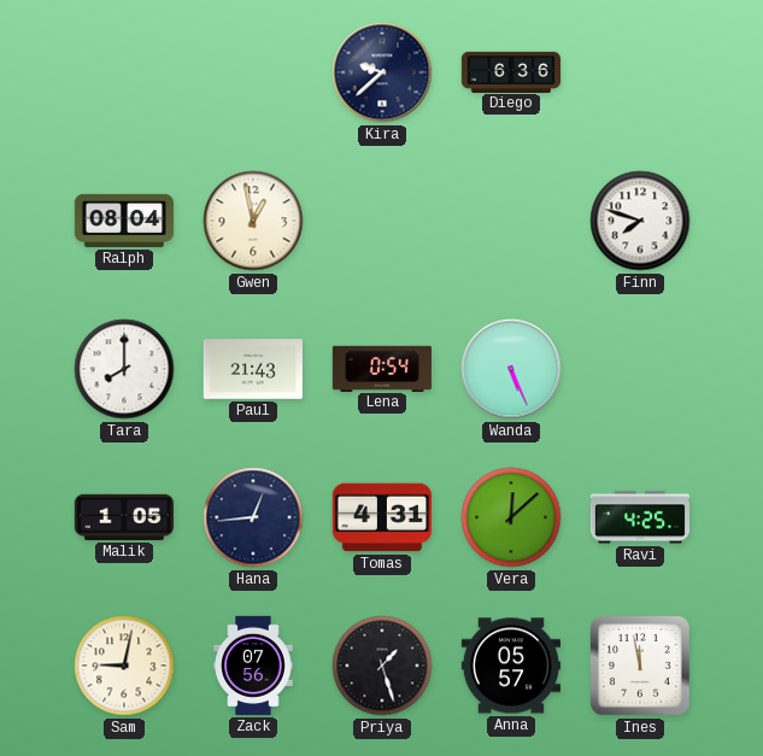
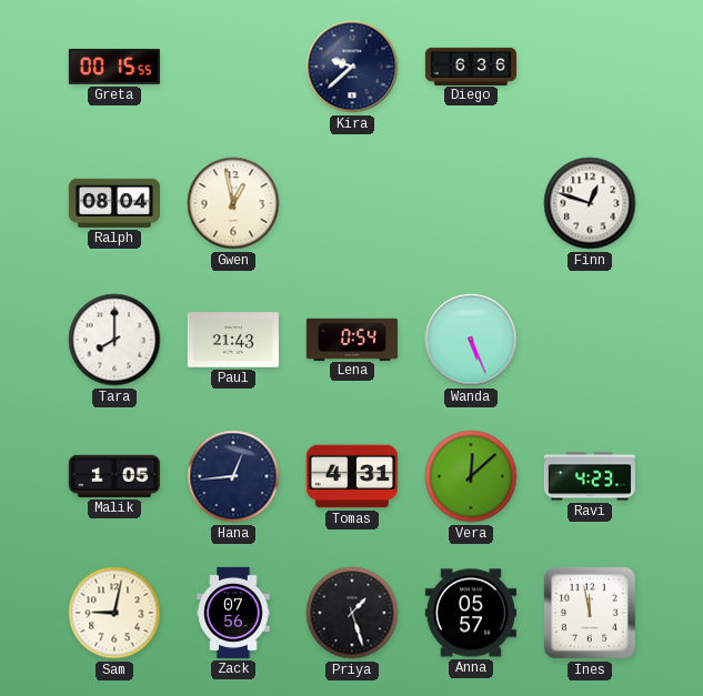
Greta: none -> 00:15 (114, 67)
Finn: 7:48 -> 12:48 (590, 203)
Ravi: 4:25 -> 4:23 (589, 476)
